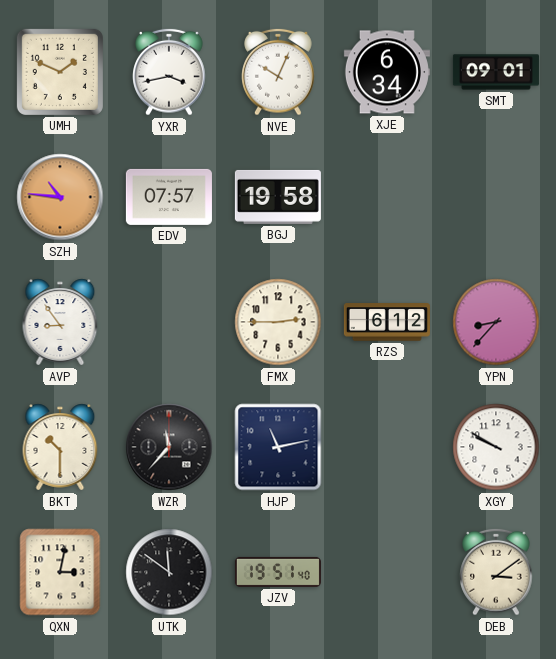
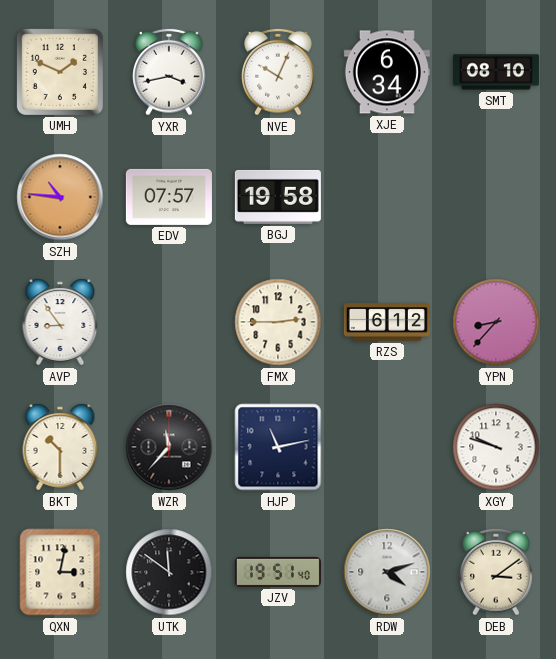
SMT: 09:01 -> 08:10 (496, 72)
XGY: 9:50 -> 9:48 (496, 447)
RDW: none -> 4:12 (387, 572)
